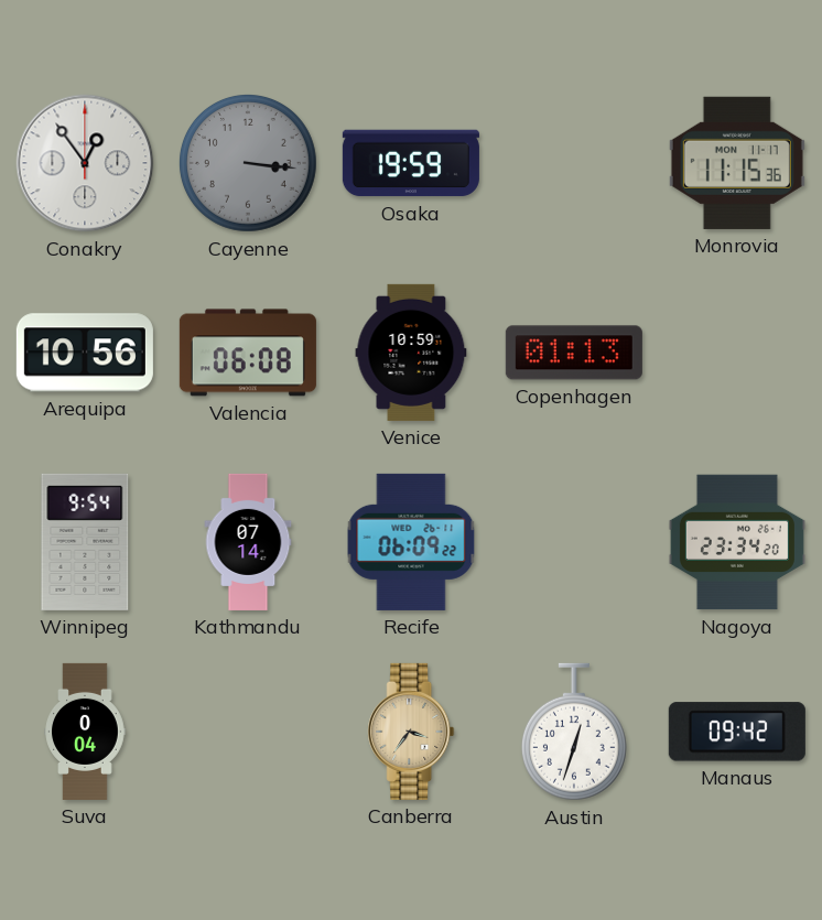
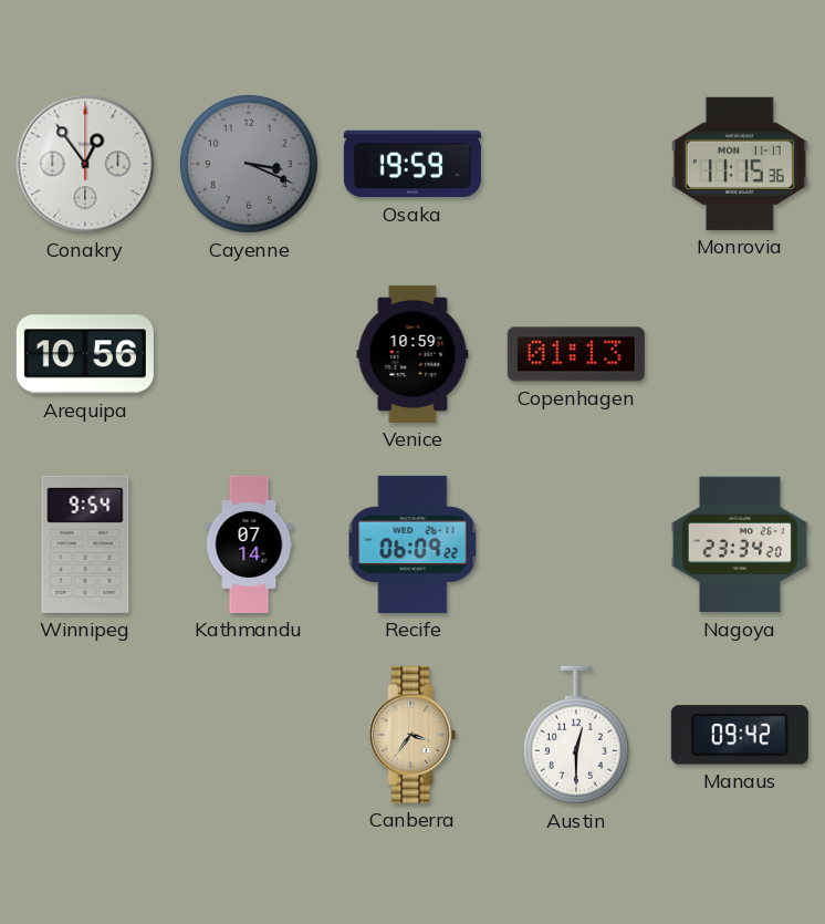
Cayenne: 3:16 -> 3:19 (249, 164)
Valencia: 06:08 -> none (248, 353)
Suva: 0:04 -> none (85, 732)
Austin: 12:33 -> 12:30 (576, 735)
